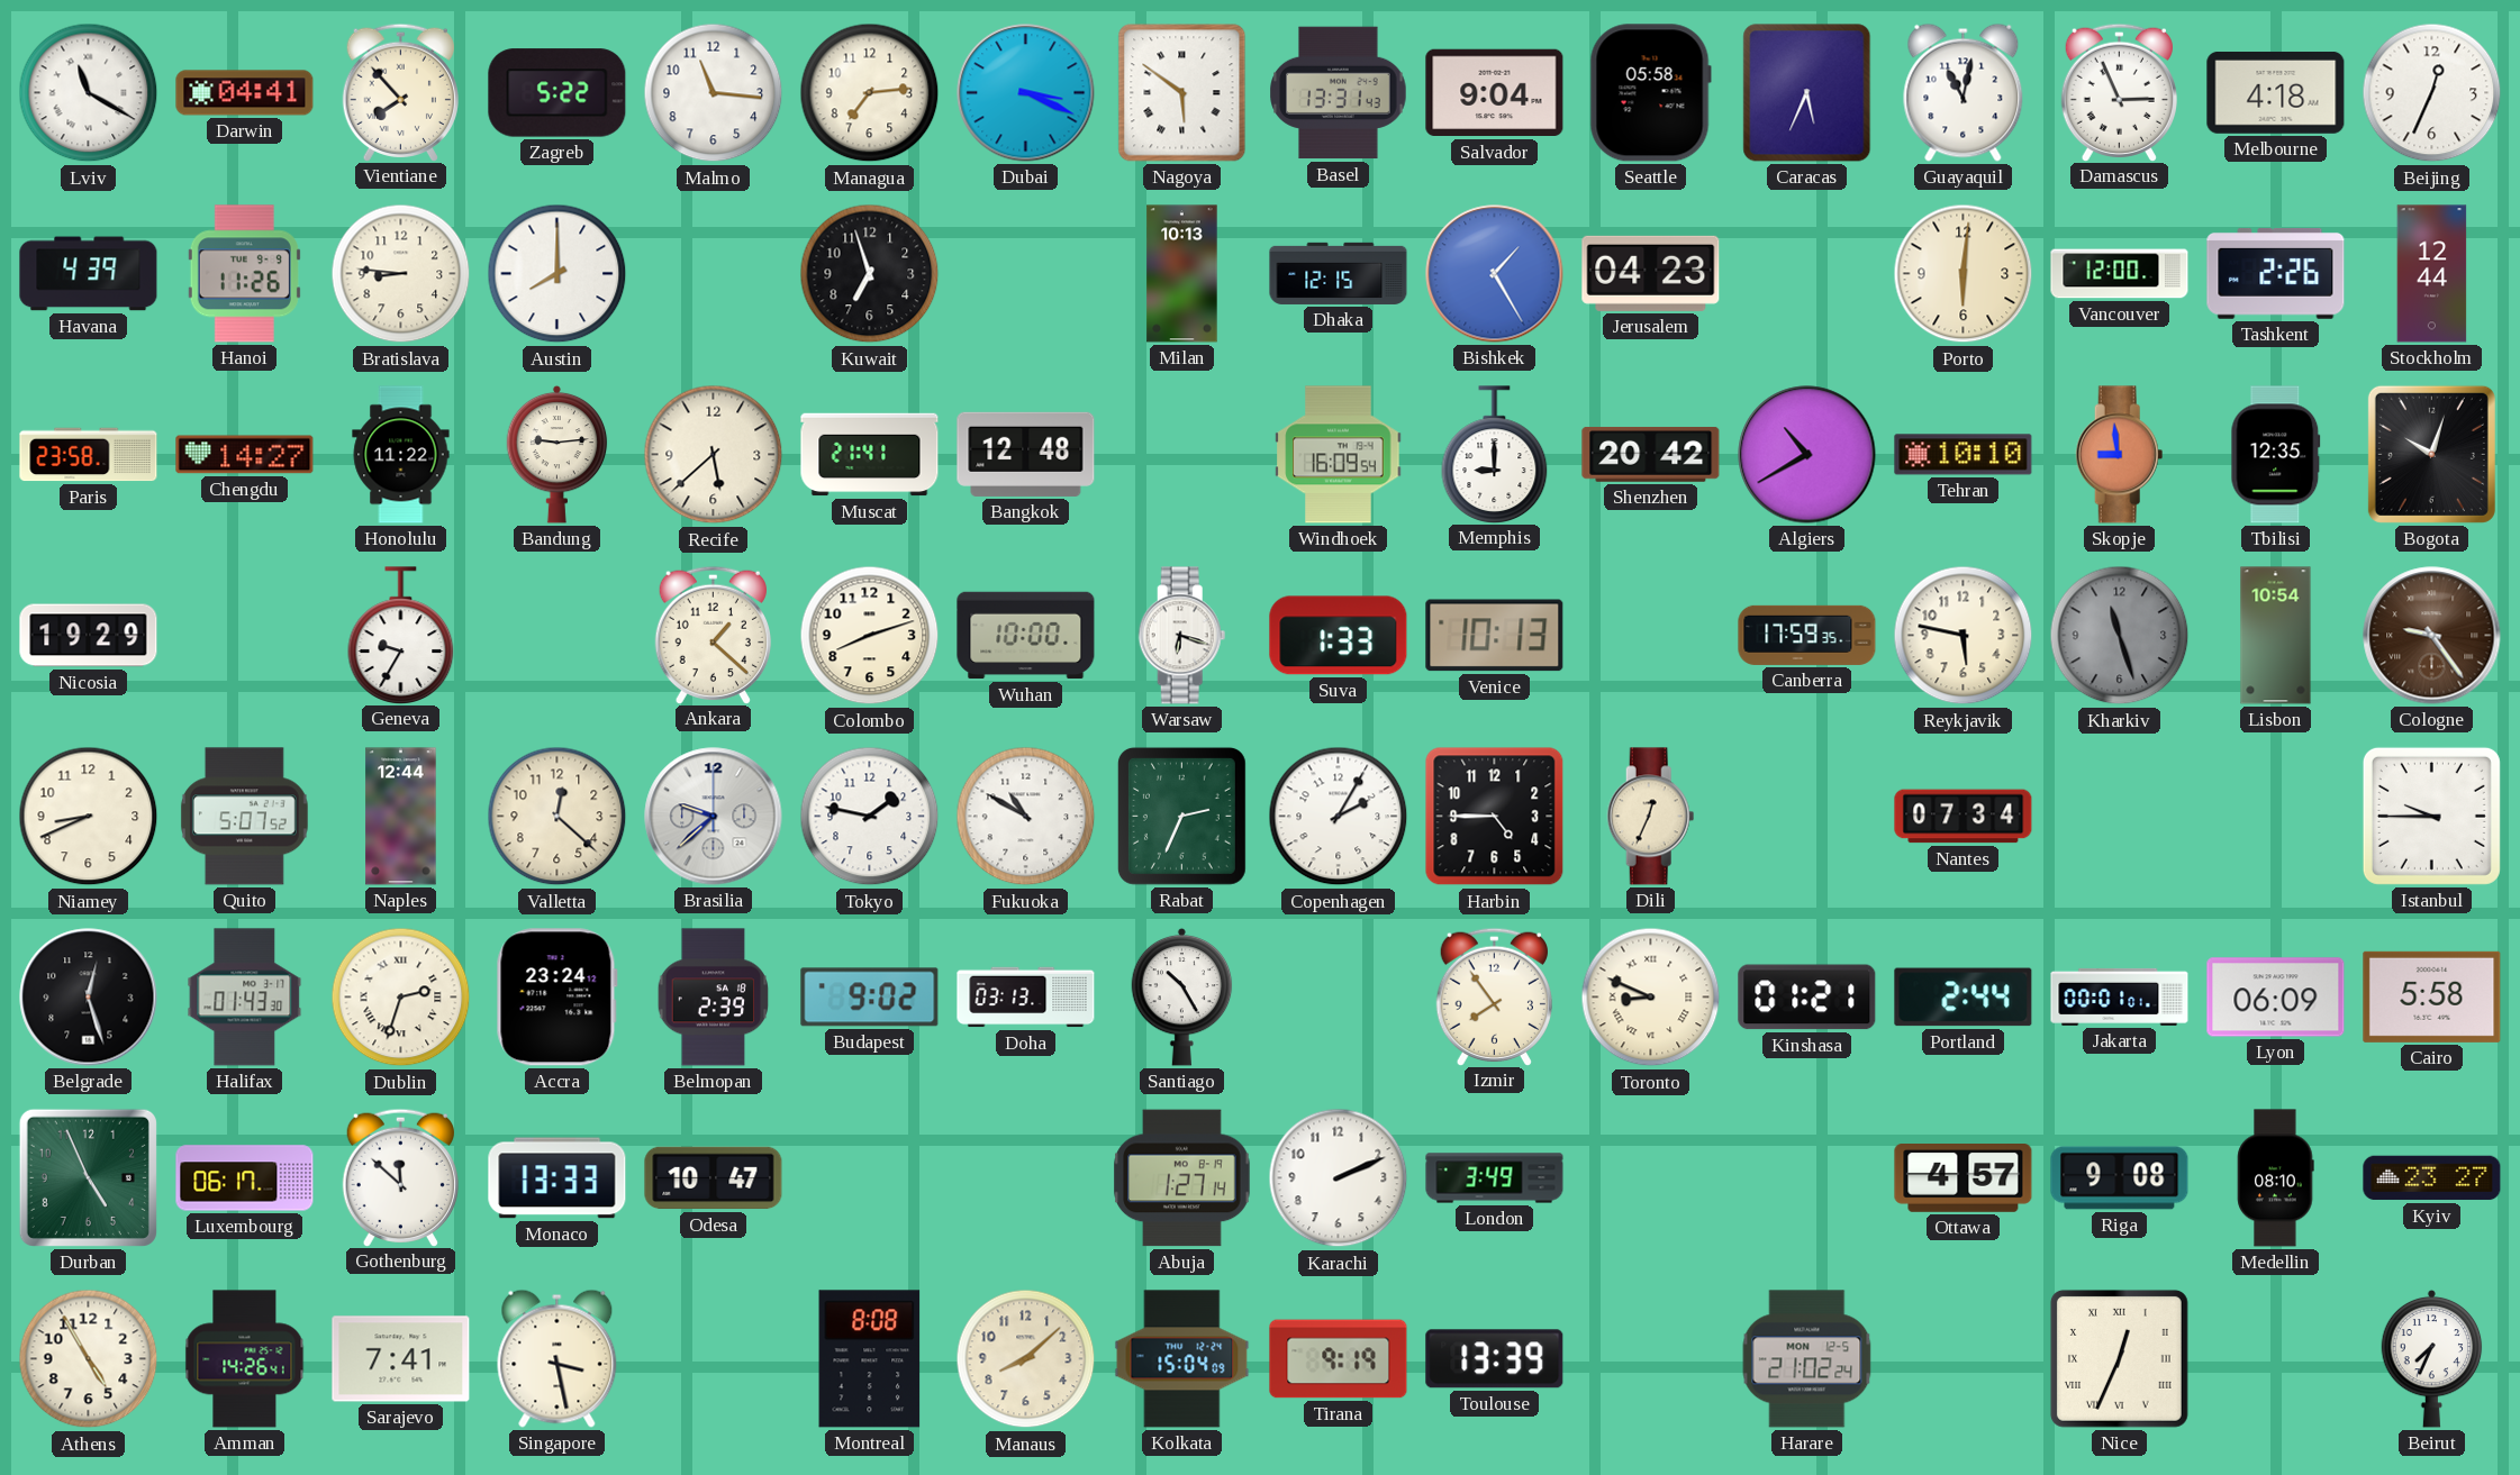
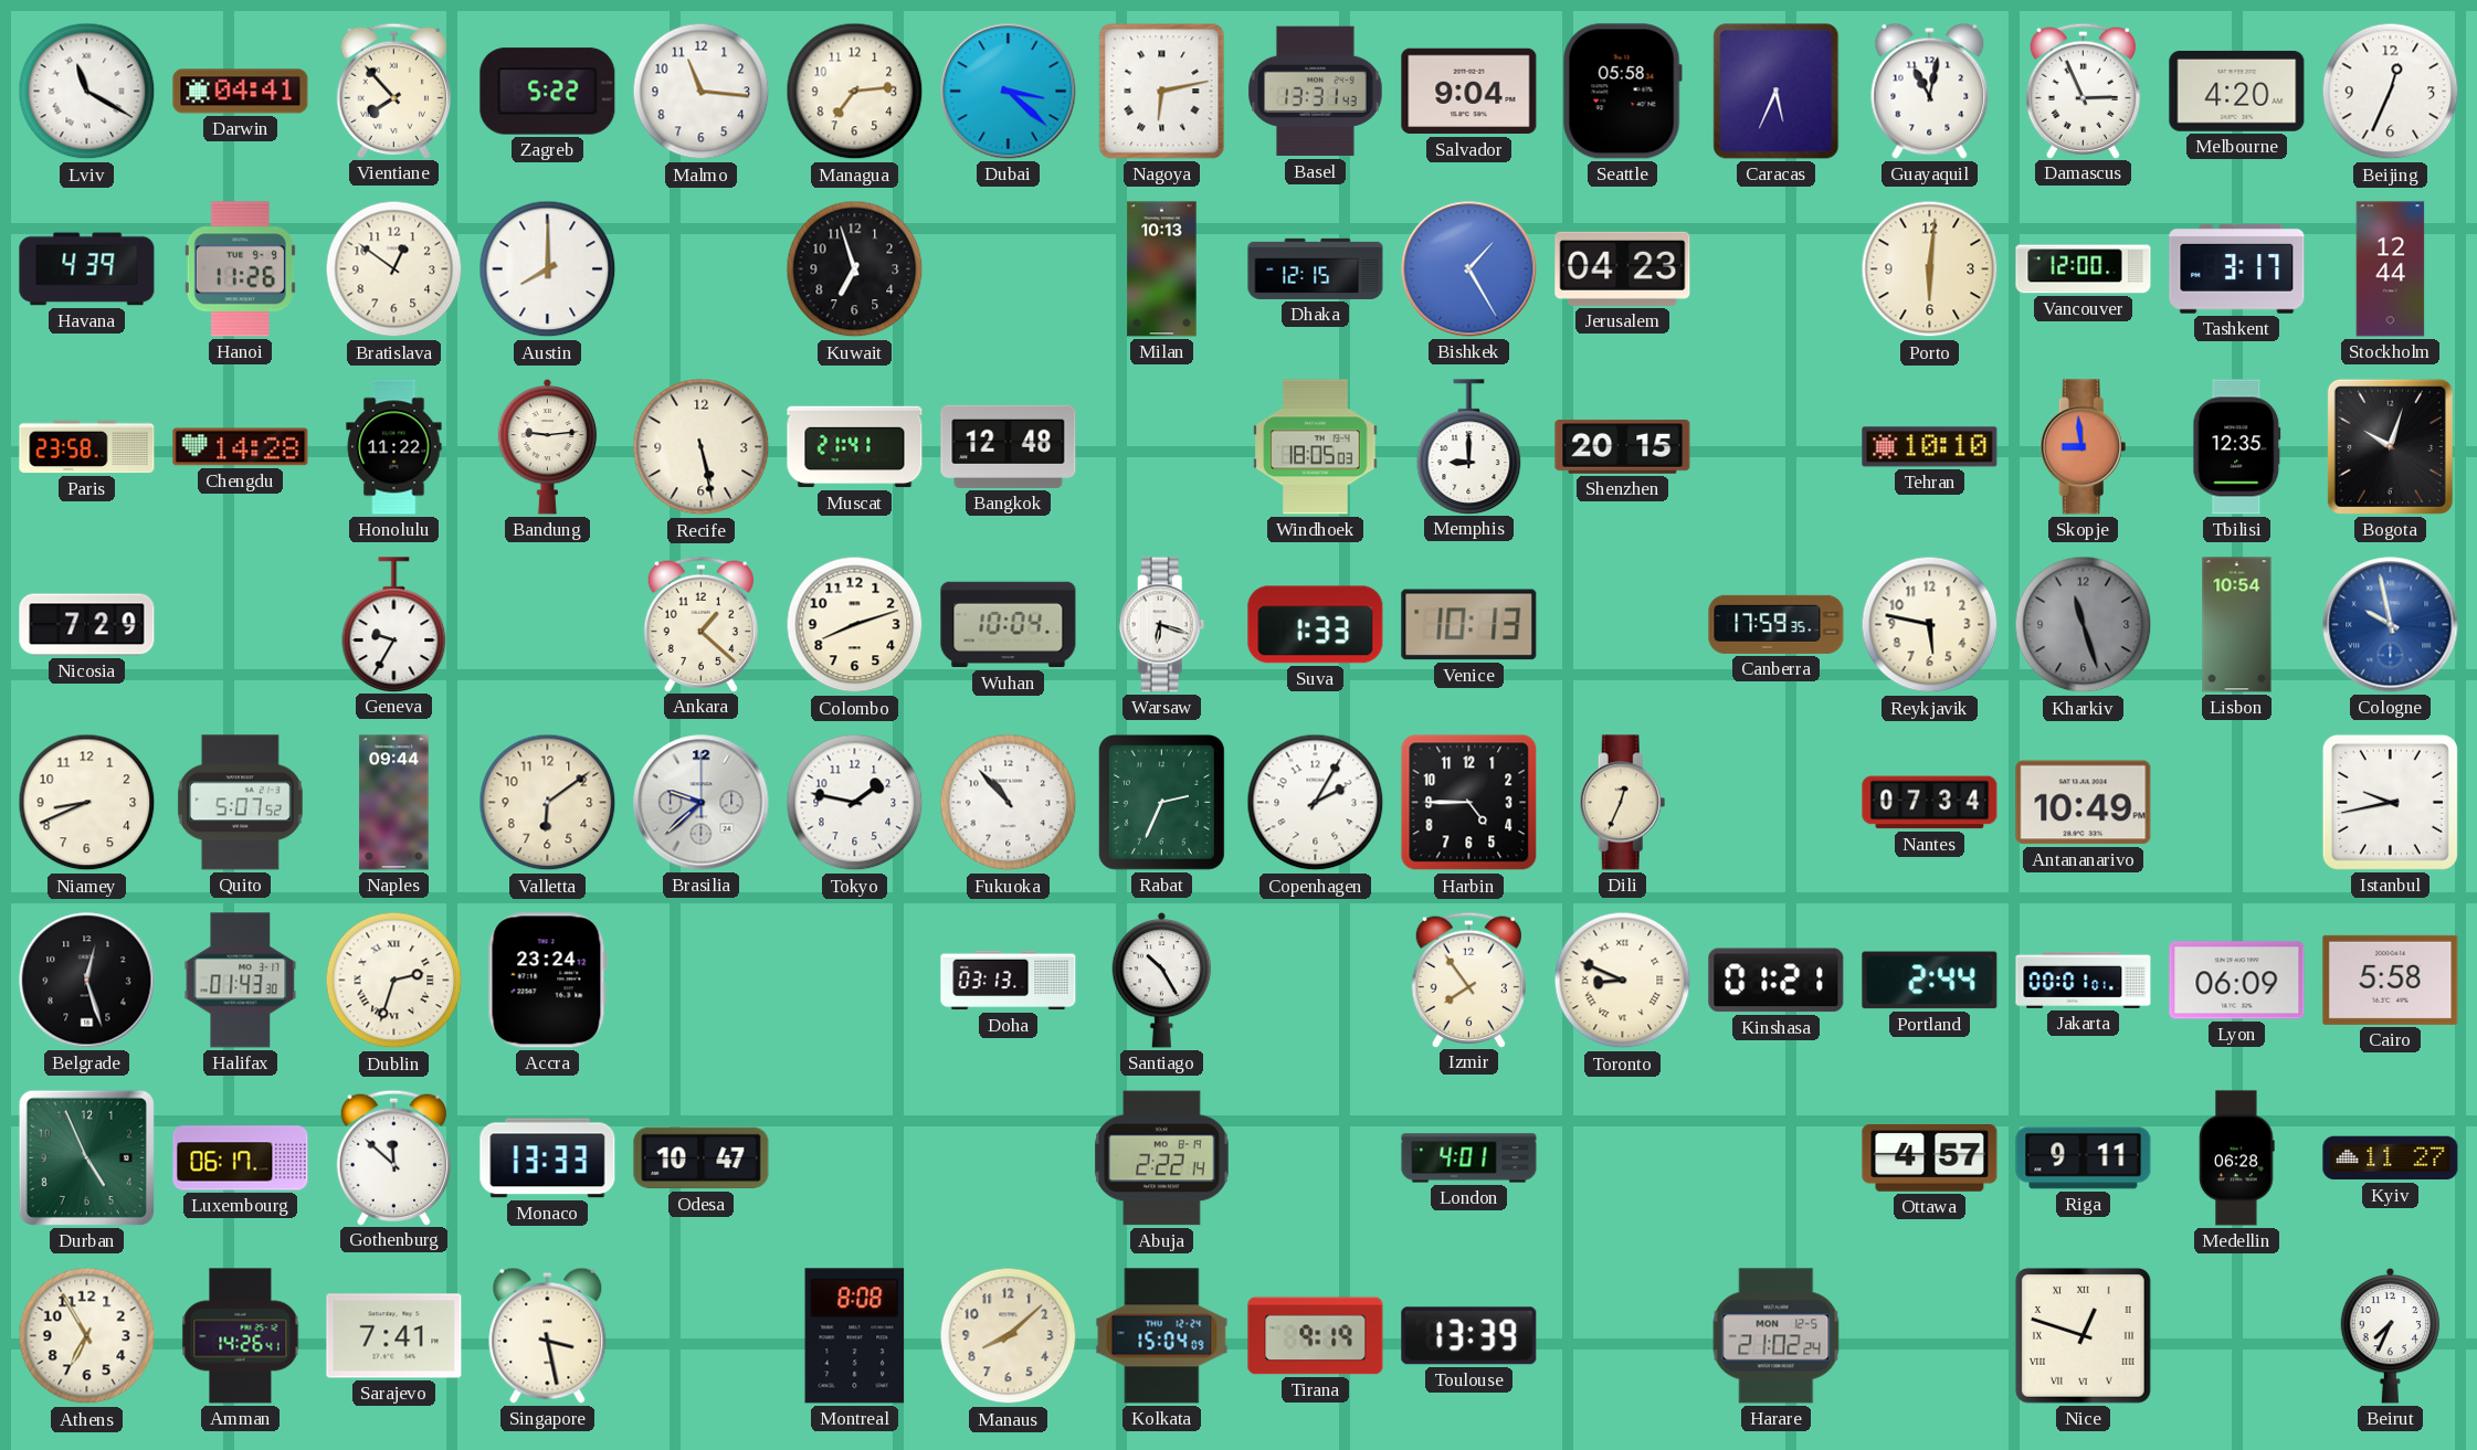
Dubai: 3:19 -> 3:22 (1009, 92)
Nagoya: 5:51 -> 6:13 (1162, 92)
Melbourne: 4:18 -> 4:20 (2237, 91)
Bratislava: 8:46 -> 12:51 (394, 269)
Tashkent: 2:26 -> 3:17 (2237, 268)
Chengdu: 14:27 -> 14:28 (241, 447)
Recife: 5:38 -> 5:28 (702, 447)
Windhoek: 16:09 -> 18:05 (1316, 447)
Shenzhen: 20:42 -> 20:15 (1623, 447)
Algiers: 10:40 -> none (1807, 455)
Nicosia: 19:29 -> 7:29 (87, 625)
Wuhan: 10:00 -> 10:04 (1009, 625)
Cologne: 9:24 -> 9:58 (2391, 625)
Cologne dial: brown -> blue (2391, 625)
Naples: 12:44 -> 09:44 (394, 803)
Valletta: 12:22 -> 6:09 (548, 803)
Fukuoka: 10:50 -> 10:53 (1009, 803)
Antananarivo: none -> 10:49 (2084, 803)
Istanbul: 9:45 -> 9:43 (2390, 802)
Belmopan: 2:39 -> none (714, 998)
Budapest: 9:02 -> none (870, 998)
Abuja: 1:27 -> 2:22 (1162, 1158)
Karachi: 2:11 -> none (1339, 1178)
London: 3:49 -> 4:01 (1469, 1158)
Riga: 9:08 -> 9:11 (2084, 1158)
Medellin: 08:10 -> 06:28 (2237, 1158)
Kyiv: 23:27 -> 11:27 (2391, 1158)
Athens: 4:55 -> 6:55 (87, 1336)
Nice: 12:34 -> 12:48 (2083, 1335)
